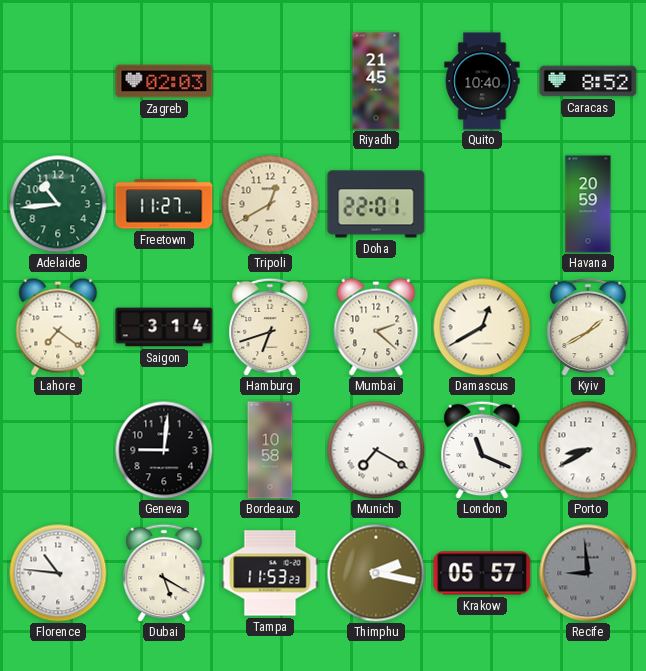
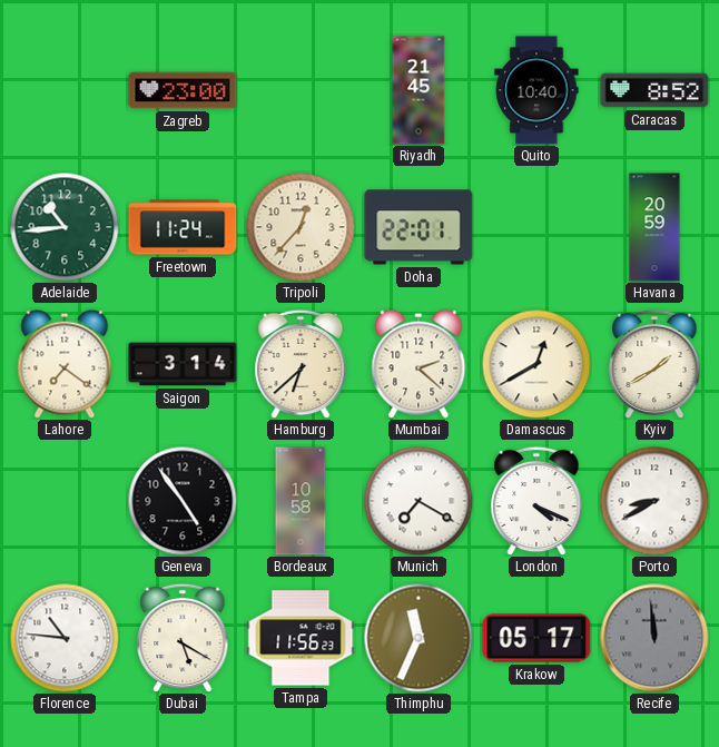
Zagreb: 02:03 -> 23:00 (183, 90)
Freetown: 11:27 -> 11:24 (183, 227)
Tripoli: 12:40 -> 12:37 (301, 227)
Hamburg: 6:42 -> 6:38 (301, 364)
Geneva: 9:01 -> 4:54 (183, 501)
London: 11:19 -> 4:19 (536, 501)
Tampa: 11:53 -> 11:56 (301, 638)
Thimphu: 2:17 -> 11:34 (418, 638)
Krakow: 05:57 -> 05:17 (536, 638)
Recife: 8:59 -> 11:59 (654, 638)
